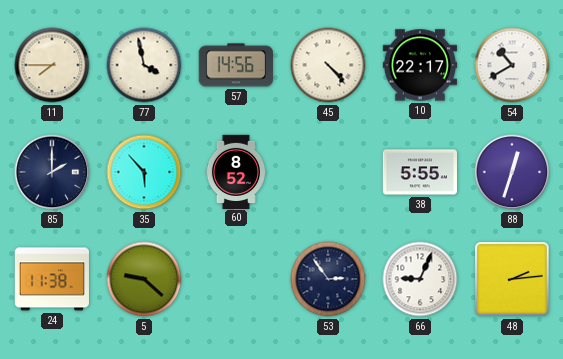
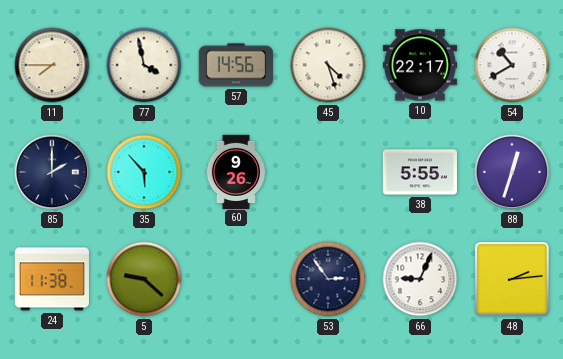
45: 4:23 -> 4:27 (328, 65)
60: 8:52 -> 9:26 (235, 171)
